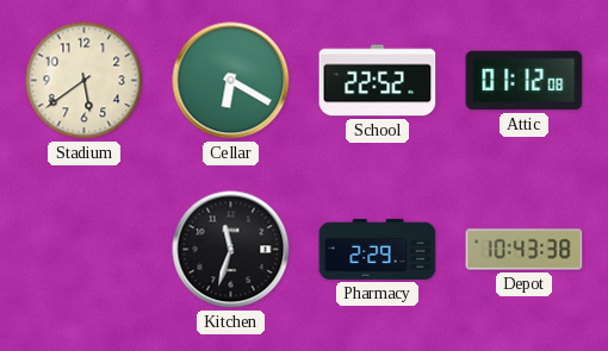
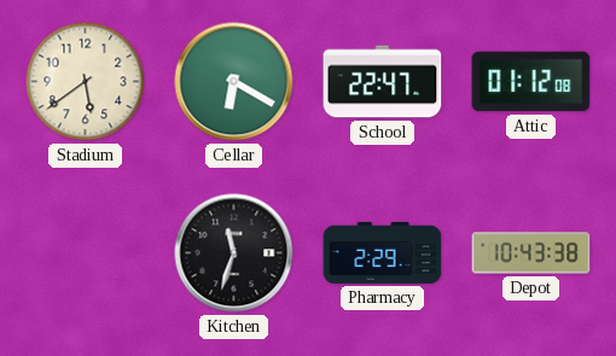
School: 22:52 -> 22:47 (383, 82)
